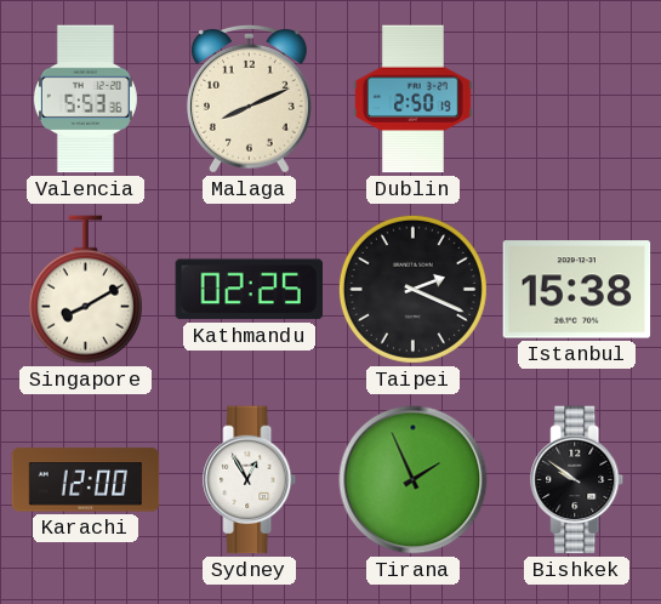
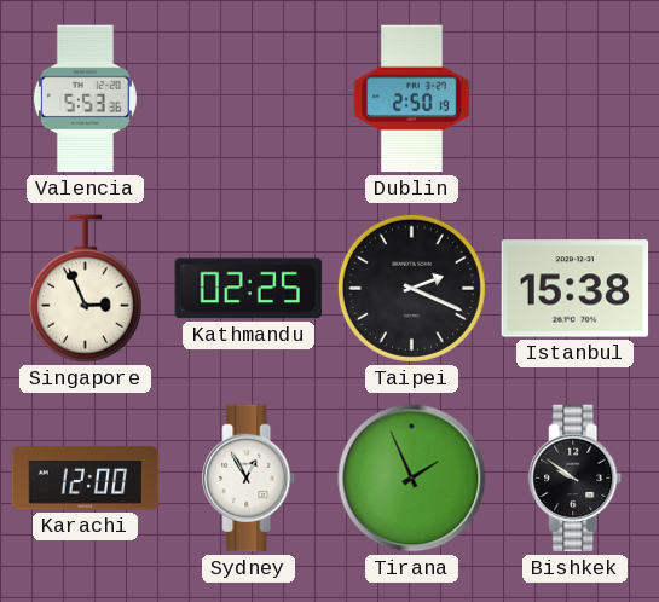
Malaga: 8:11 -> none (249, 98)
Singapore: 8:10 -> 2:56 (85, 289)
